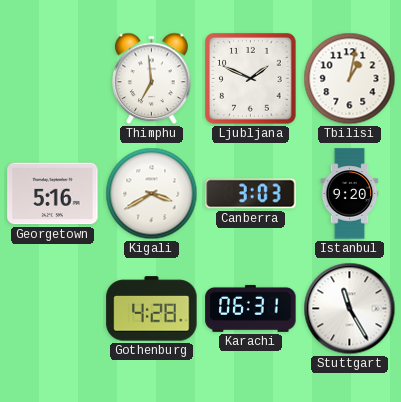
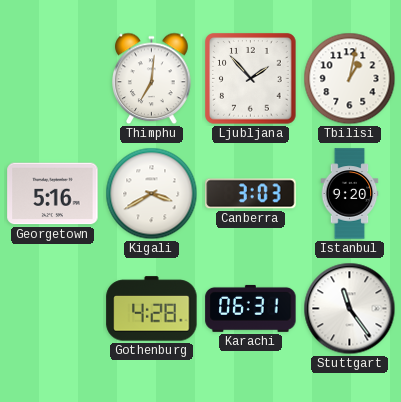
Thimphu: 6:59 -> 7:01 (152, 79)
Ljubljana: 1:49 -> 1:53 (251, 79)
Stuttgart: 11:25 -> 11:24 (350, 309)
